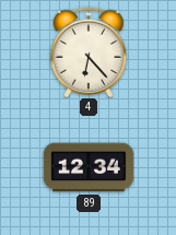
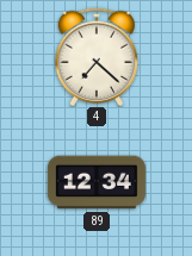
4: 6:23 -> 7:22 (97, 56)
